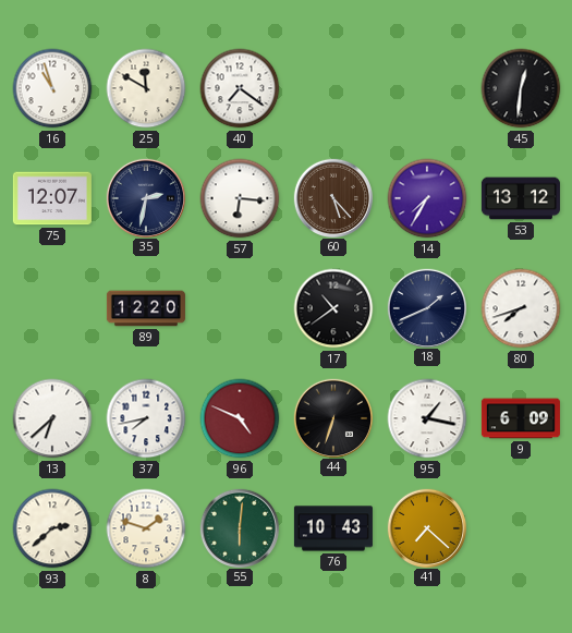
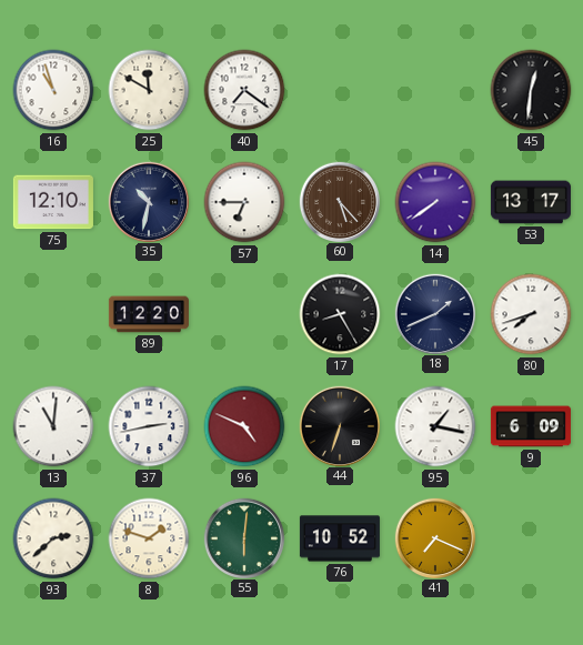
75: 12:07 -> 12:10 (53, 202)
35: 2:32 -> 10:32 (148, 201)
57: 6:16 -> 6:45 (244, 202)
14: 7:35 -> 7:39 (435, 202)
53: 13:12 -> 13:17 (531, 202)
17: 10:39 -> 8:25 (340, 314)
13: 6:38 -> 11:01 (53, 426)
37: 7:43 -> 2:43 (149, 426)
76: 10:43 -> 10:52 (340, 538)
41: 7:22 -> 7:19 (434, 537)
